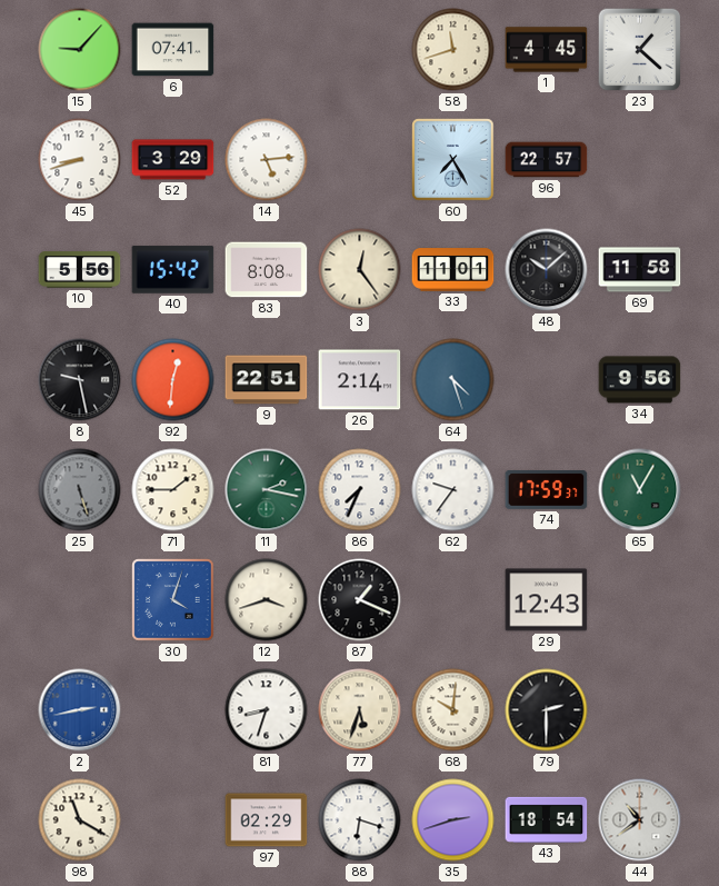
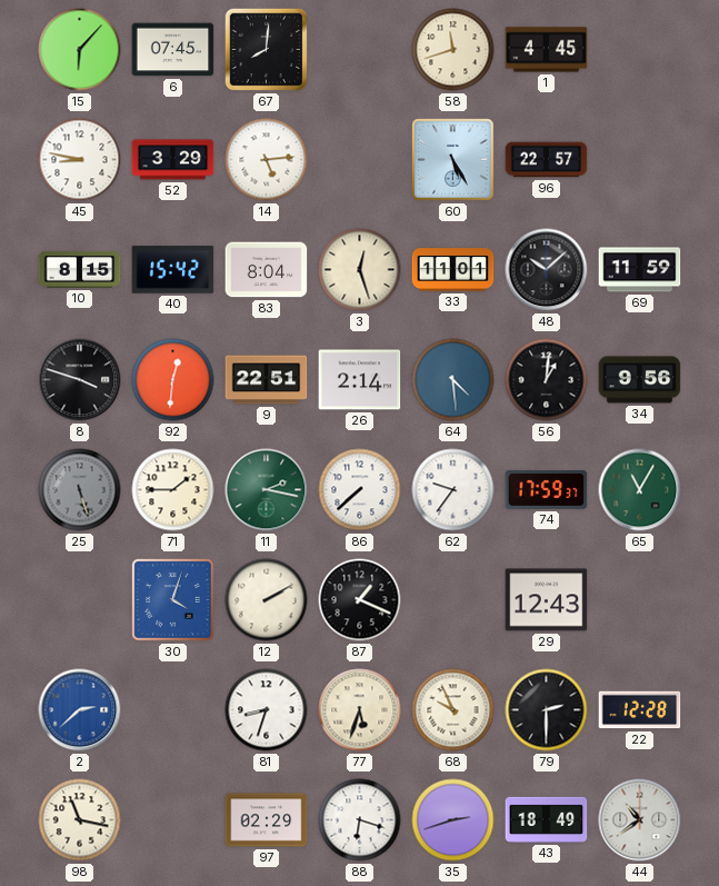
15: 9:07 -> 6:07 (80, 50)
6: 07:41 -> 07:45 (173, 50)
67: none -> 8:01 (267, 50)
23: 1:22 -> none (640, 50)
45: 8:42 -> 8:47 (80, 160)
60: 7:25 -> 5:25 (453, 160)
10: 5:56 -> 8:15 (80, 270)
83: 8:08 -> 8:04 (267, 270)
3: 12:24 -> 12:27 (360, 270)
69: 11:58 -> 11:59 (640, 270)
8: 9:28 -> 3:48 (80, 380)
64: 4:27 -> 4:29 (453, 380)
56: none -> 1:01 (547, 380)
86: 7:34 -> 7:38 (360, 490)
12: 3:42 -> 2:10 (267, 600)
2: 2:43 -> 2:38 (80, 710)
68: 10:01 -> 9:56 (453, 710)
22: none -> 12:28 (640, 710)
98: 11:20 -> 11:17 (80, 820)
43: 18:54 -> 18:49 (547, 819)
